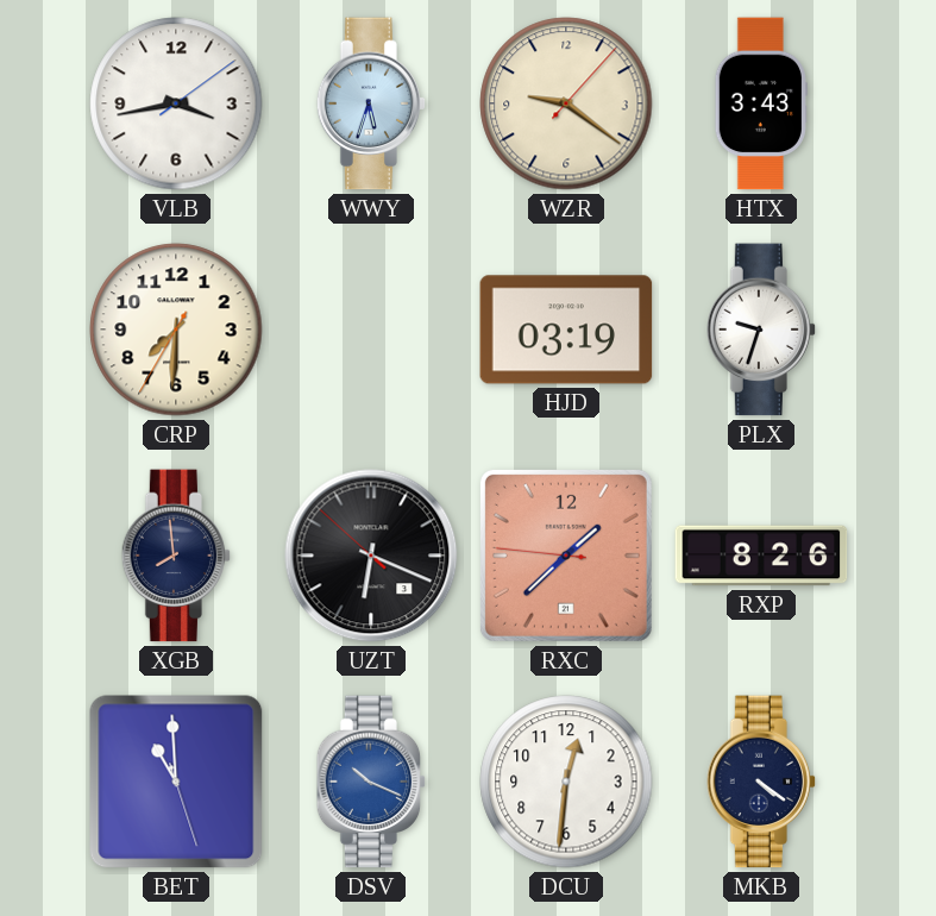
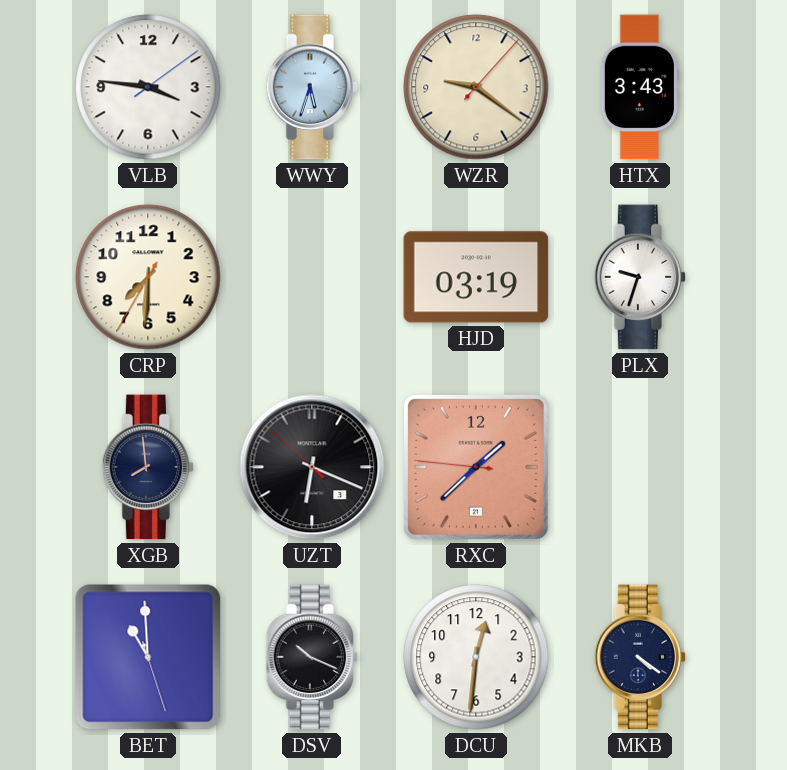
VLB: 3:43 -> 3:46 (148, 87)
RXP: 8:26 -> none (761, 556)
DSV dial: blue -> black (312, 657)
